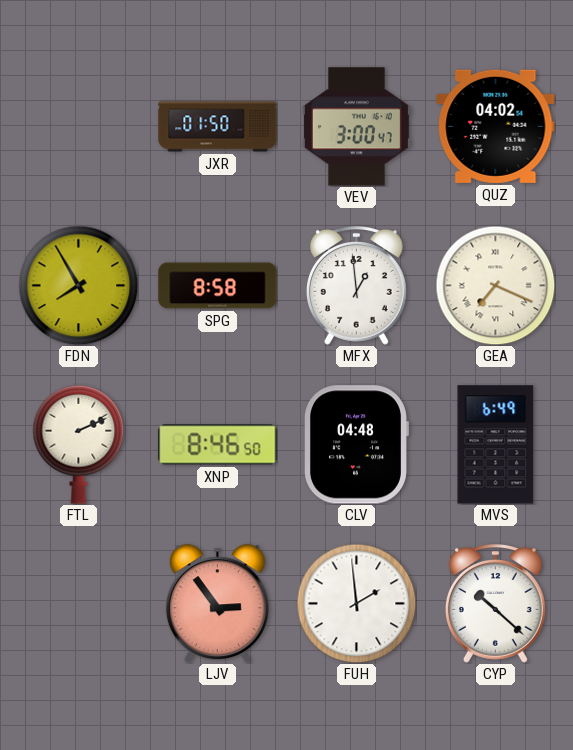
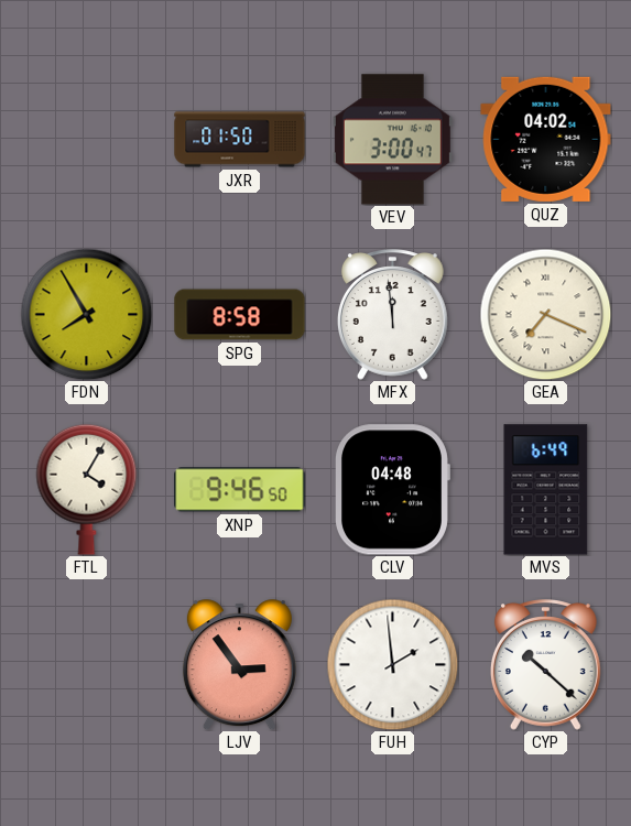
MFX: 12:59 -> 11:59 (392, 315)
FTL: 2:11 -> 4:05 (87, 489)
XNP: 8:46 -> 9:46 (240, 490)
